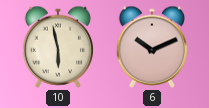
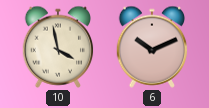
10: 5:58 -> 3:58 (58, 47)
